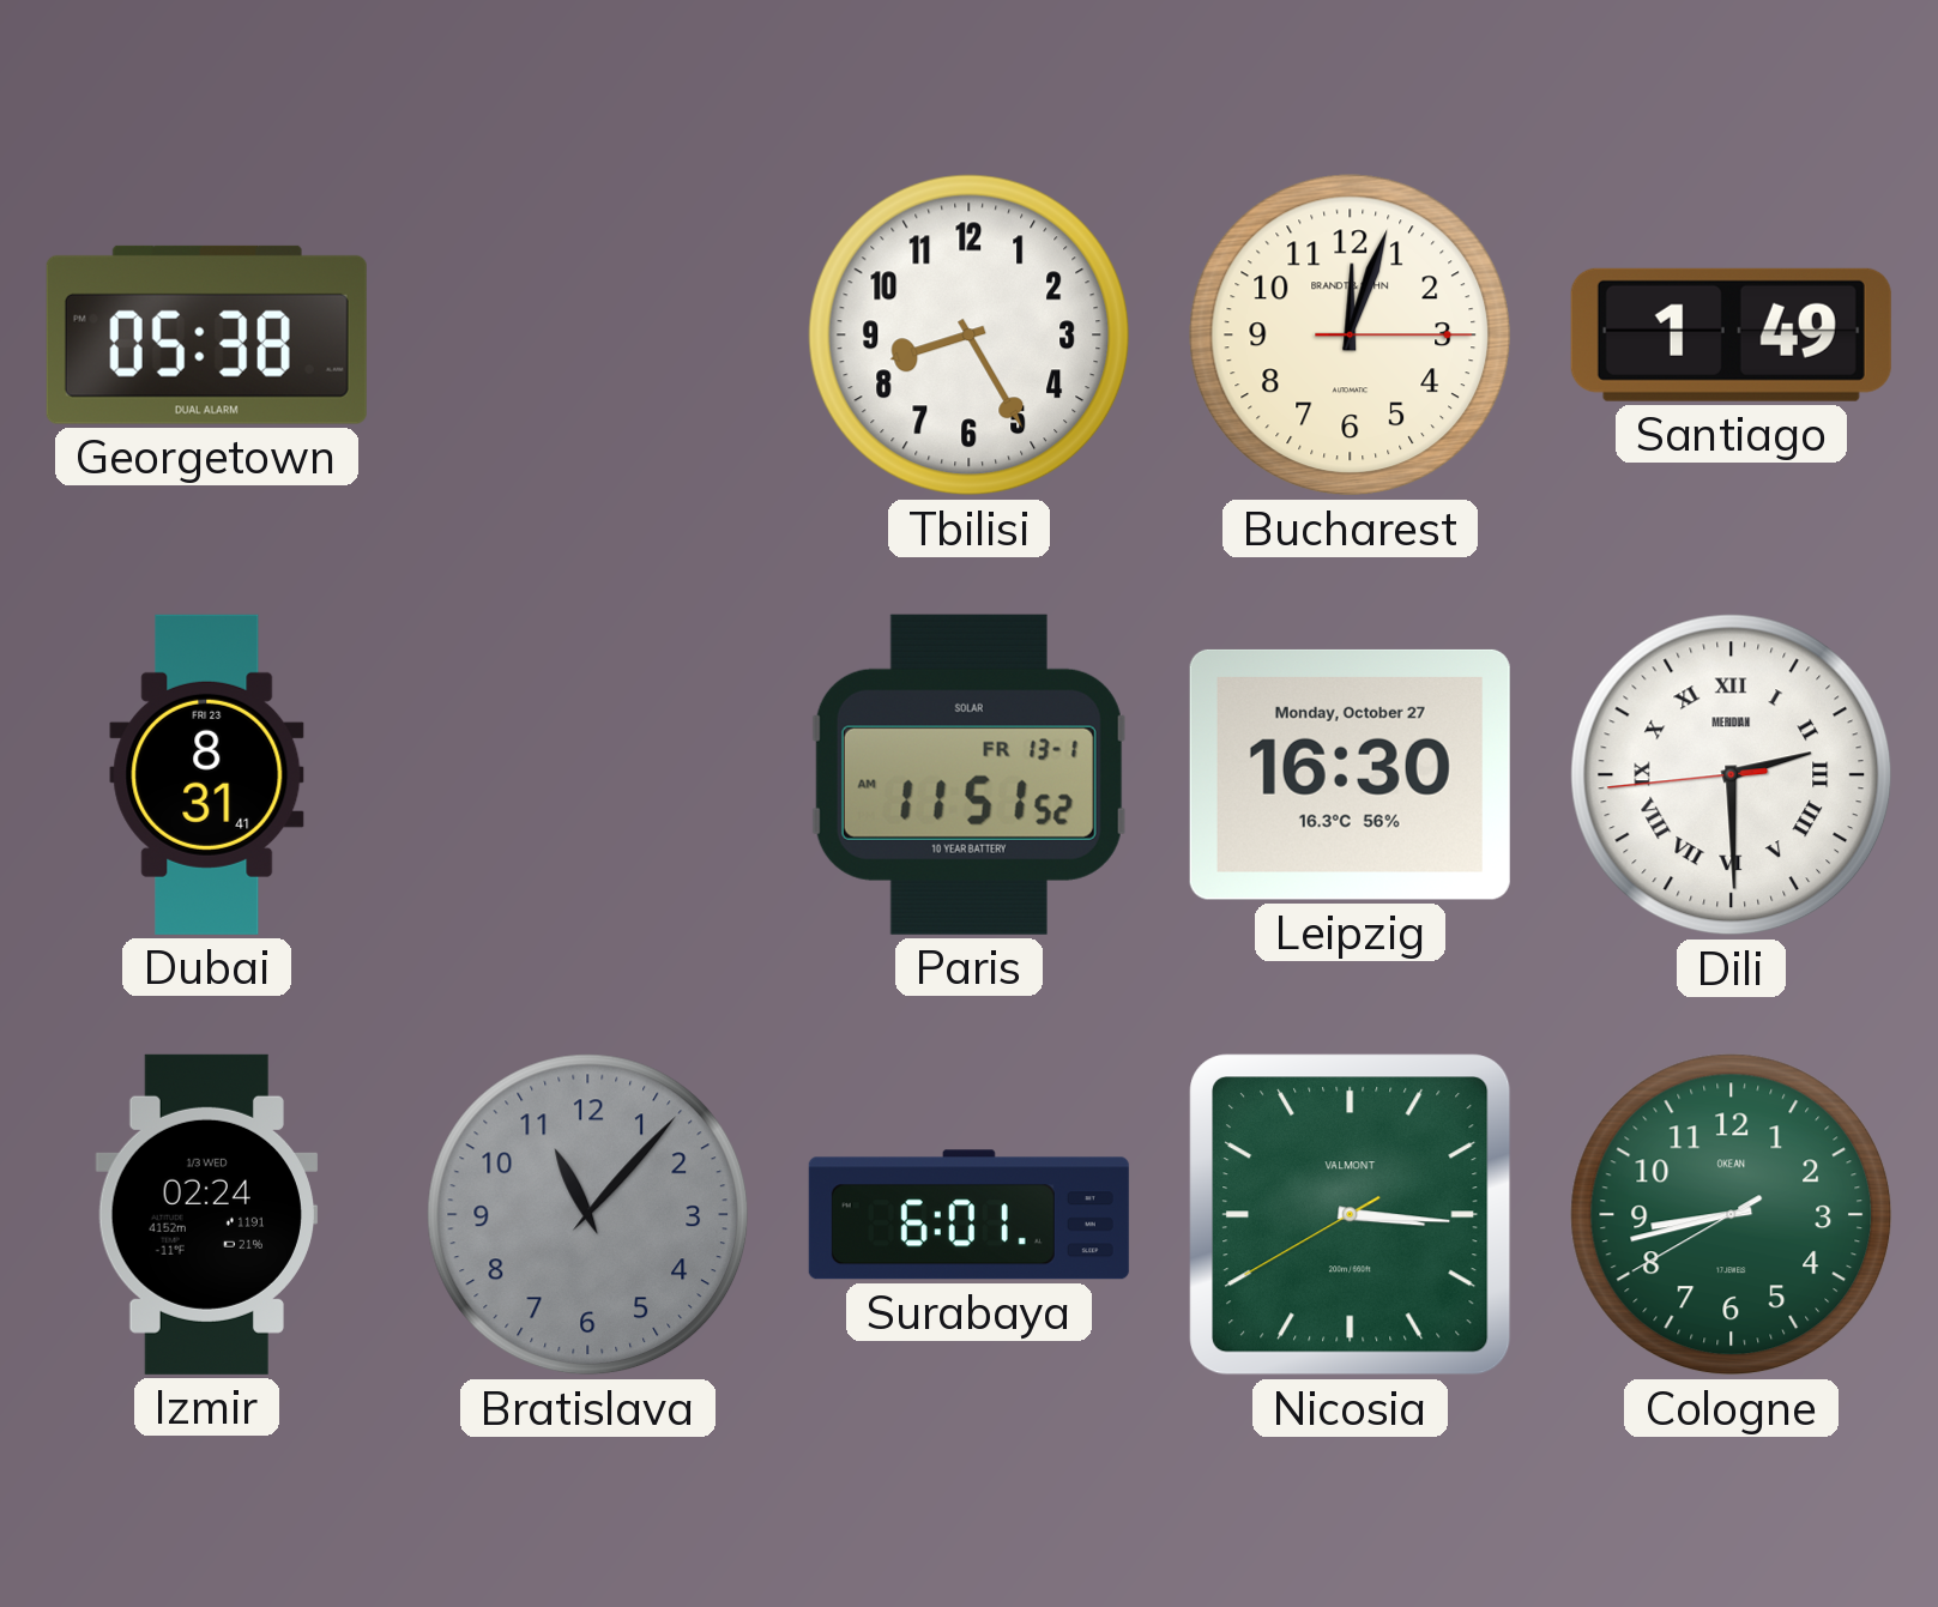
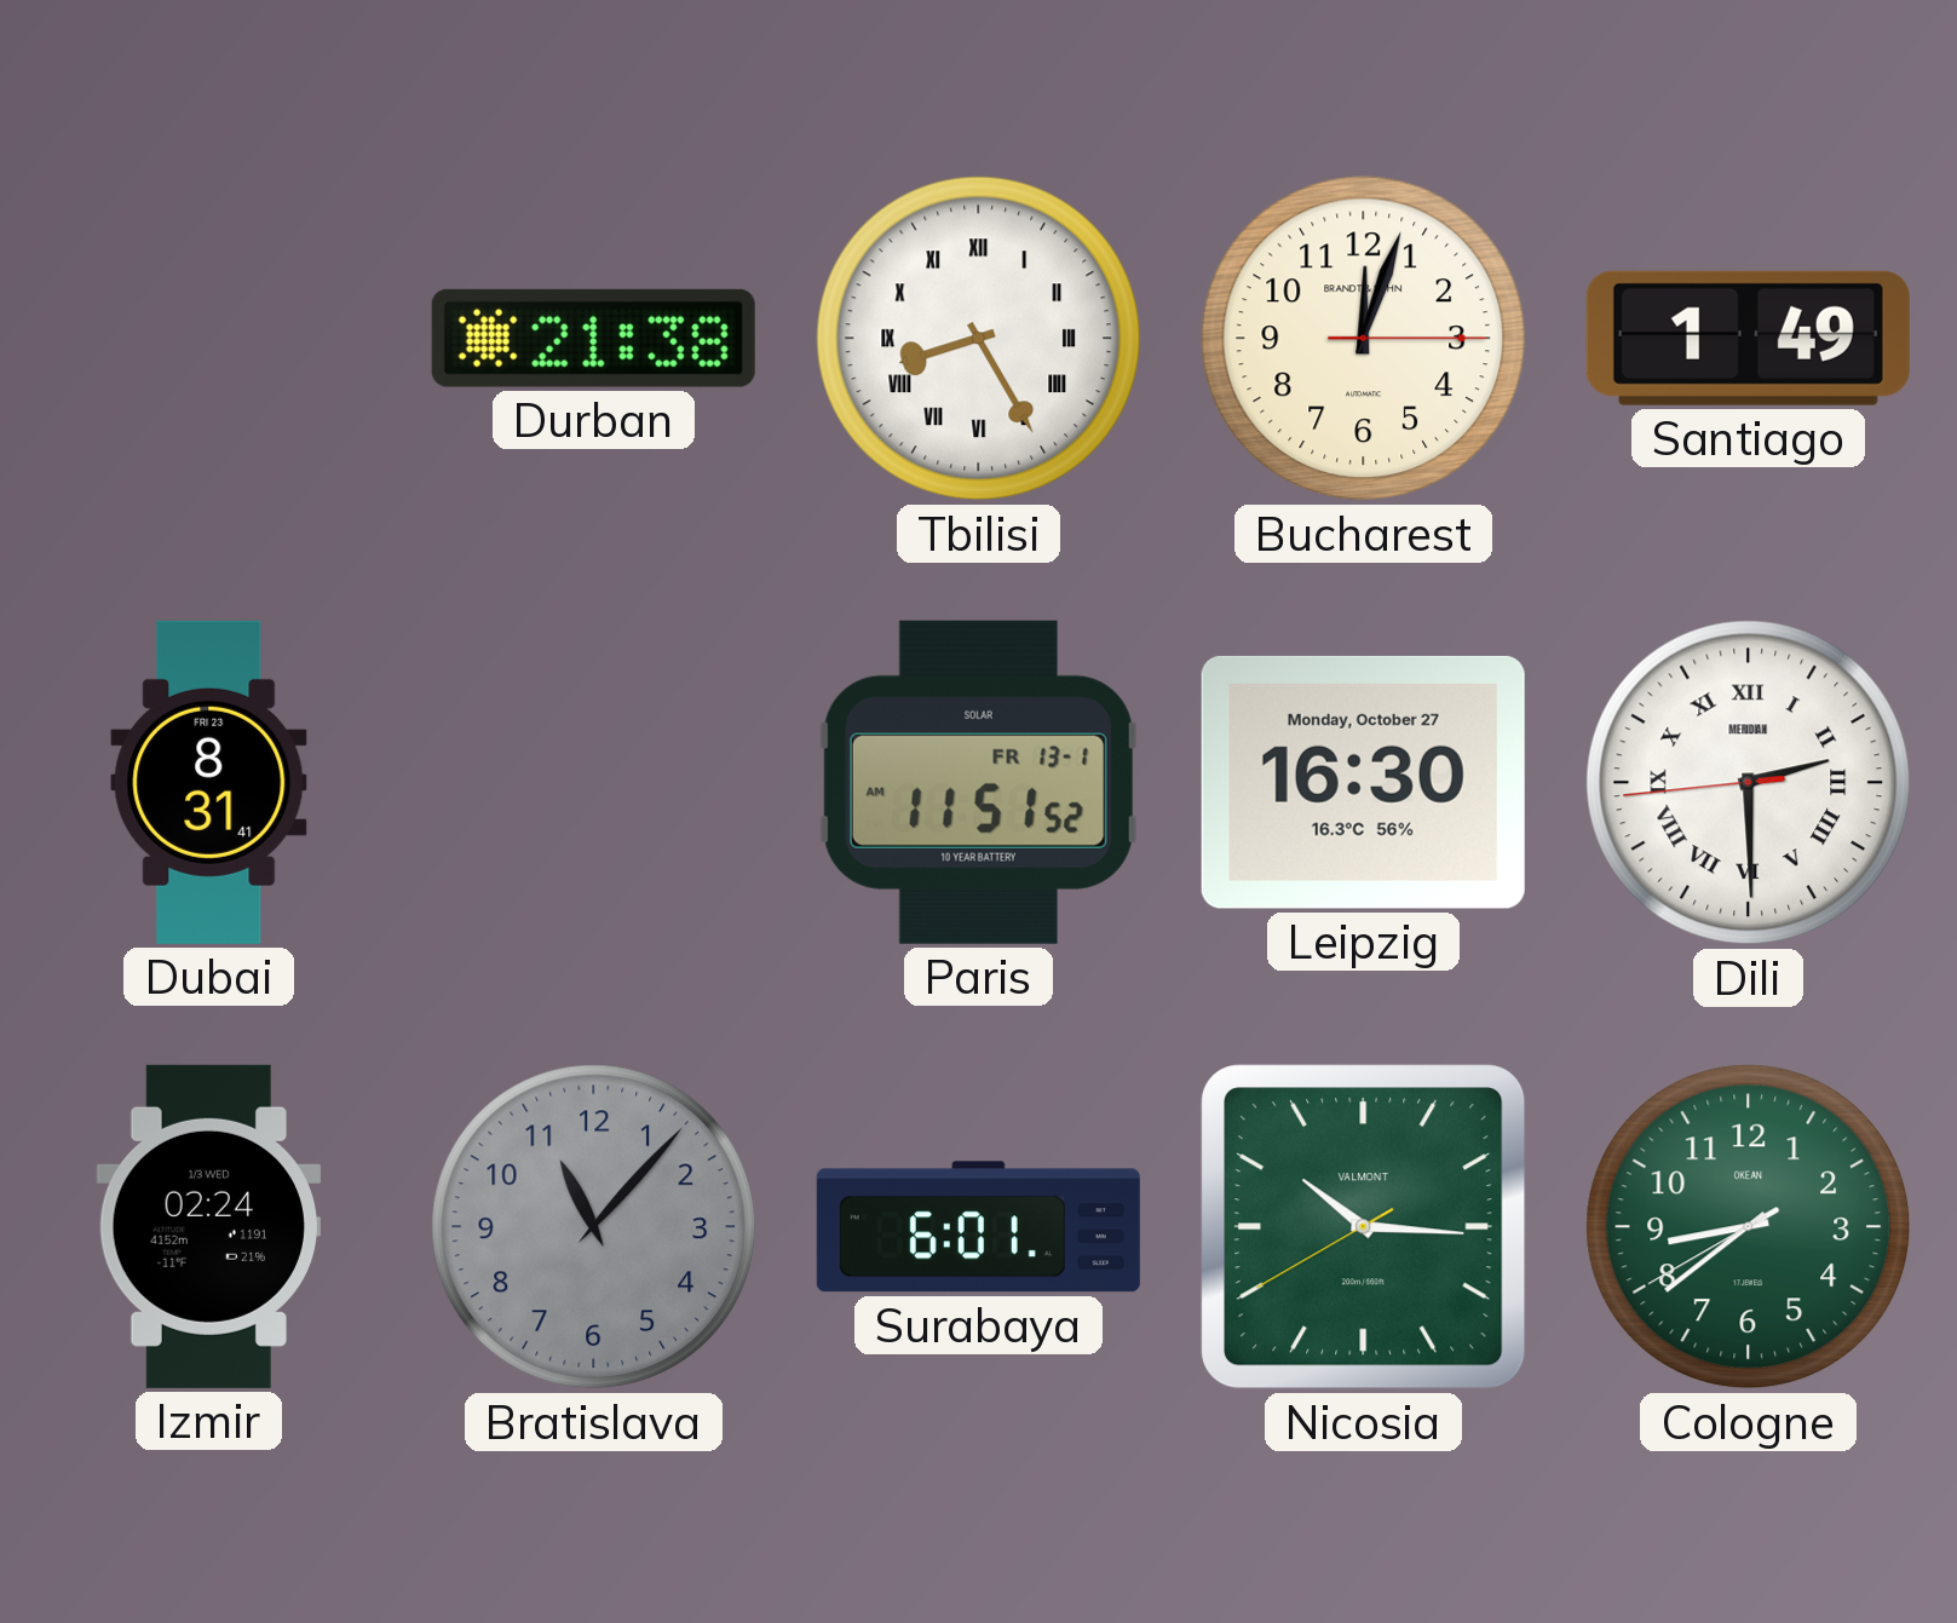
Georgetown: 05:38 -> none (206, 334)
Durban: none -> 21:38 (593, 338)
Tbilisi numerals: Arabic -> Roman (979, 339)
Nicosia: 3:15 -> 10:15 (1364, 1227)
Cologne: 8:42 -> 8:38 (1749, 1227)
